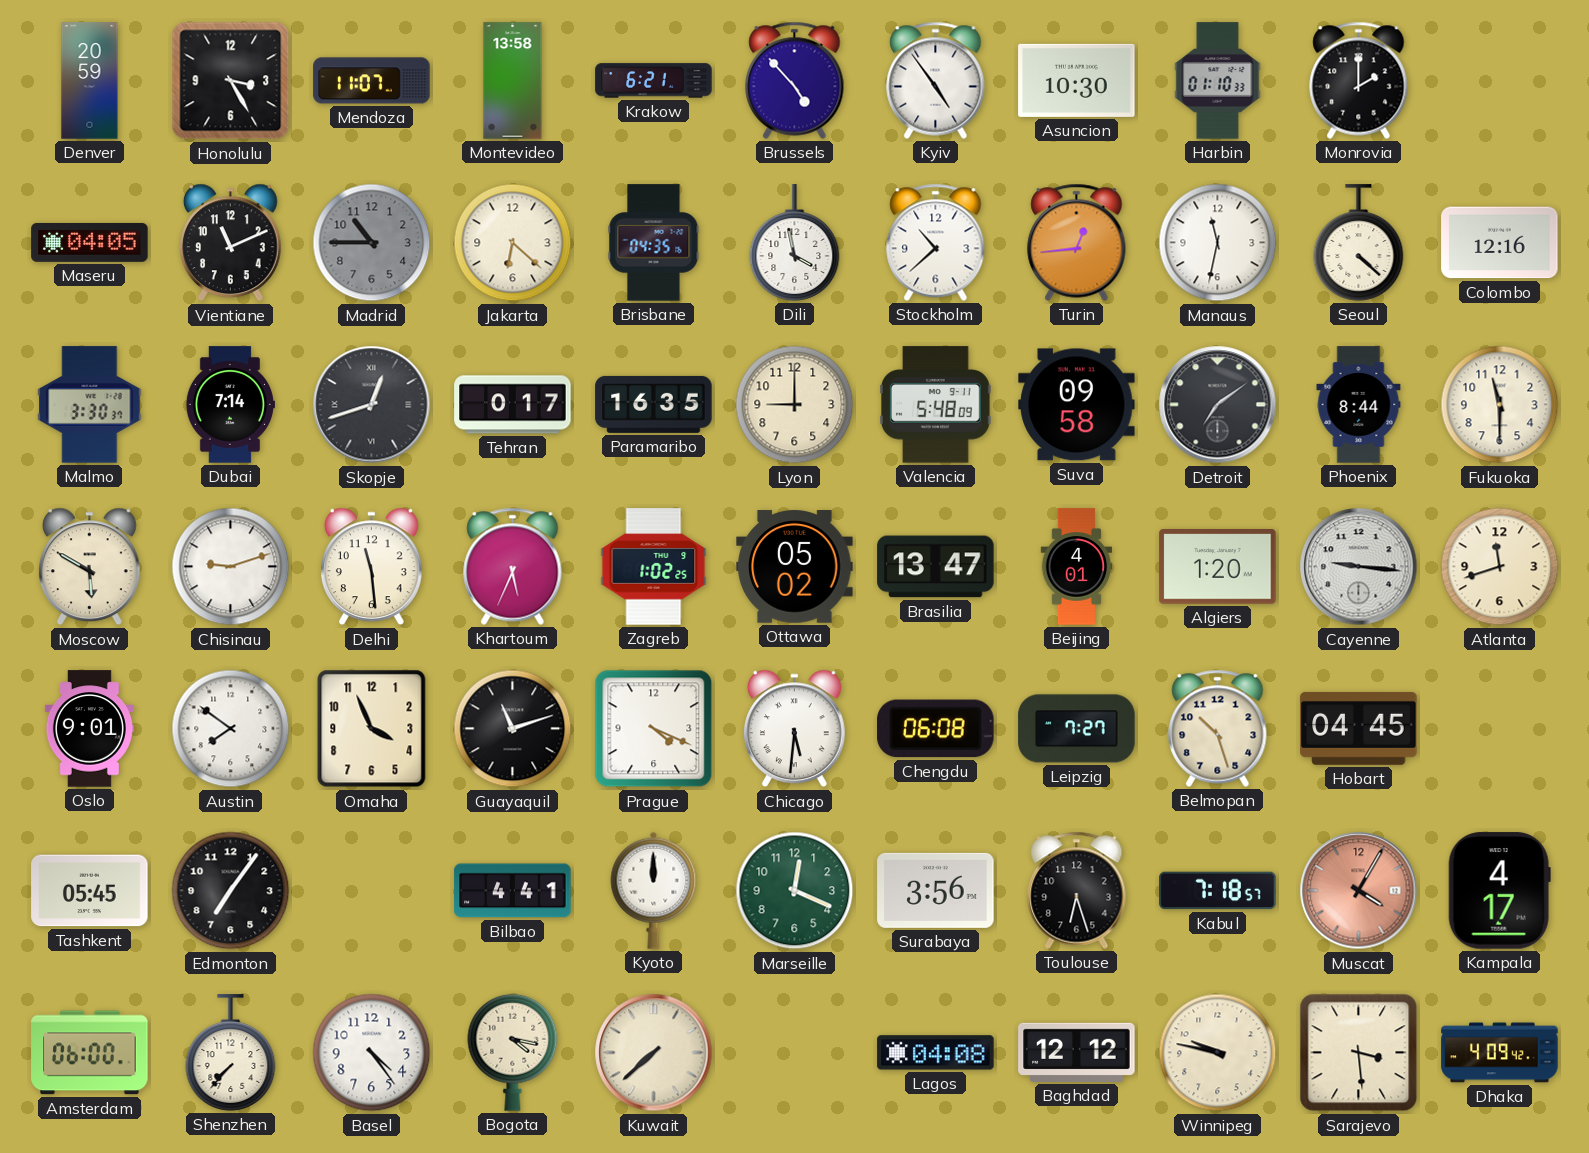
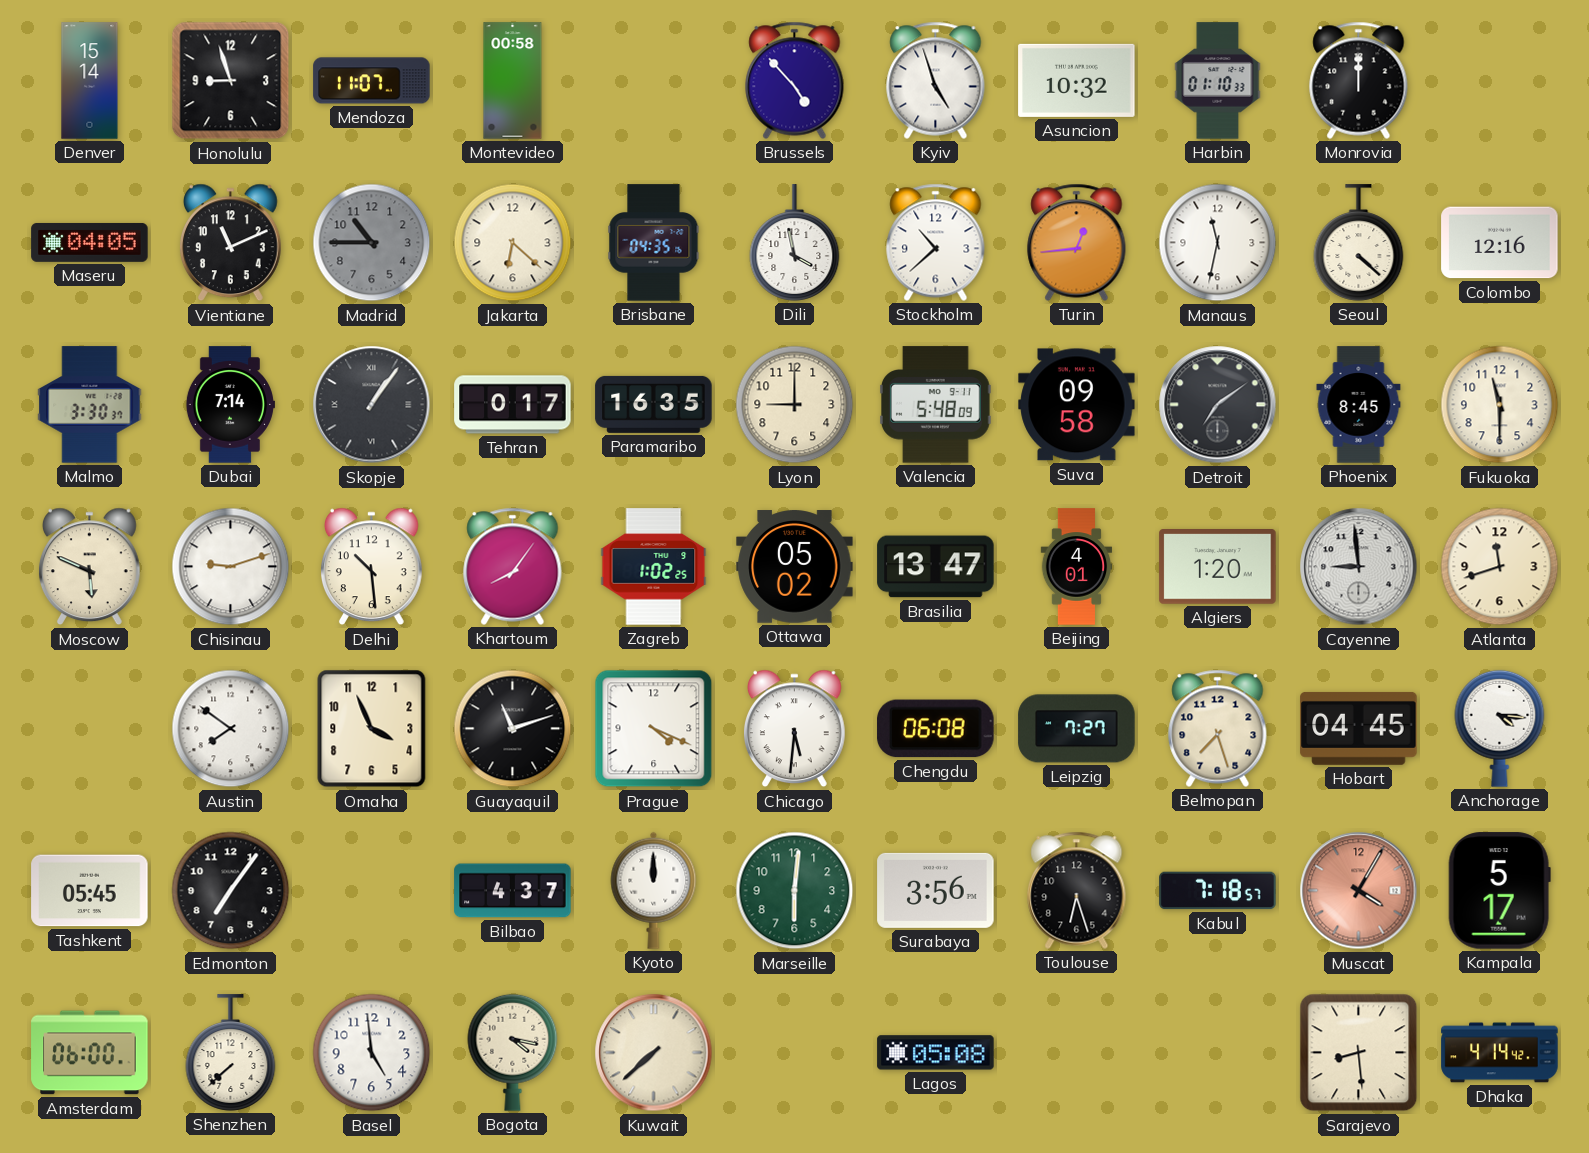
Denver: 20:59 -> 15:14 (90, 81)
Honolulu: 3:25 -> 8:57 (231, 81)
Montevideo: 13:58 -> 00:58 (513, 81)
Krakow: 6:21 -> none (654, 81)
Kyiv: 4:54 -> 4:57 (936, 80)
Asuncion: 10:30 -> 10:32 (1077, 80)
Monrovia: 2:00 -> 12:00 (1359, 80)
Skopje: 12:42 -> 1:06 (372, 405)
Phoenix: 8:44 -> 8:45 (1359, 405)
Moscow: 5:50 -> 5:49 (90, 567)
Delhi: 11:29 -> 10:29 (372, 567)
Khartoum: 5:34 -> 8:06 (513, 566)
Cayenne: 9:16 -> 8:59 (1359, 567)
Oslo: 9:01 -> none (89, 729)
Belmopan: 10:27 -> 7:27 (1218, 728)
Anchorage: none -> 4:16 (1500, 728)
Bilbao: 4:41 -> 4:37 (513, 891)
Marseille: 12:19 -> 6:01 (795, 891)
Kampala: 4:17 -> 5:17 (1499, 891)
Shenzhen: 7:37 -> 7:38 (231, 1053)
Basel: 4:24 -> 4:59 (372, 1053)
Lagos: 04:08 -> 05:08 (936, 1053)
Baghdad: 12:12 -> none (1077, 1052)
Winnipeg: 9:47 -> none (1218, 1053)
Sarajevo: 3:29 -> 8:29 (1359, 1053)
Dhaka: 4:09 -> 4:14 (1500, 1053)
